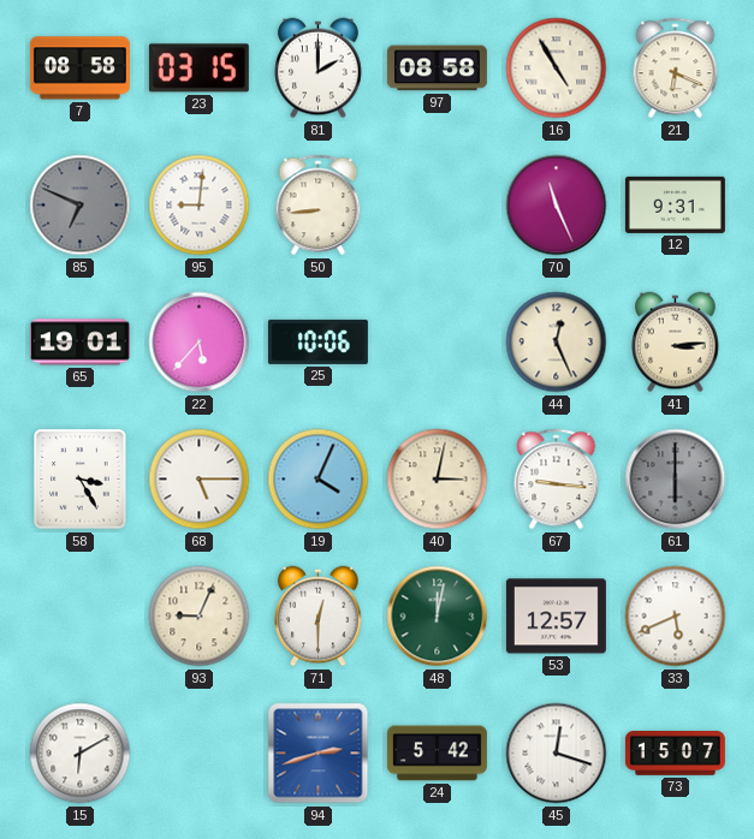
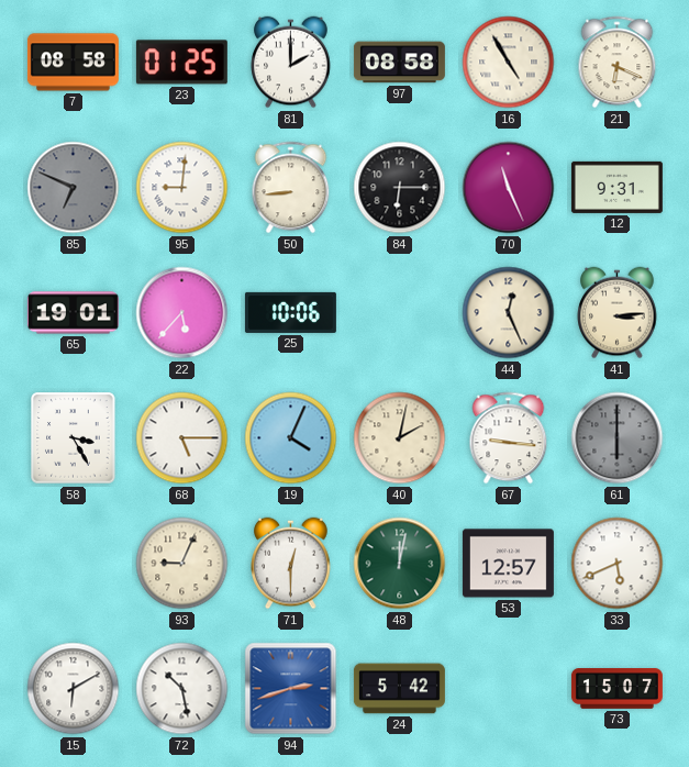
23: 03:15 -> 01:25 (181, 63)
84: none -> 6:15 (400, 188)
40: 3:02 -> 2:02 (400, 438)
72: none -> 10:28 (182, 689)
45: 12:18 -> none (557, 754)
